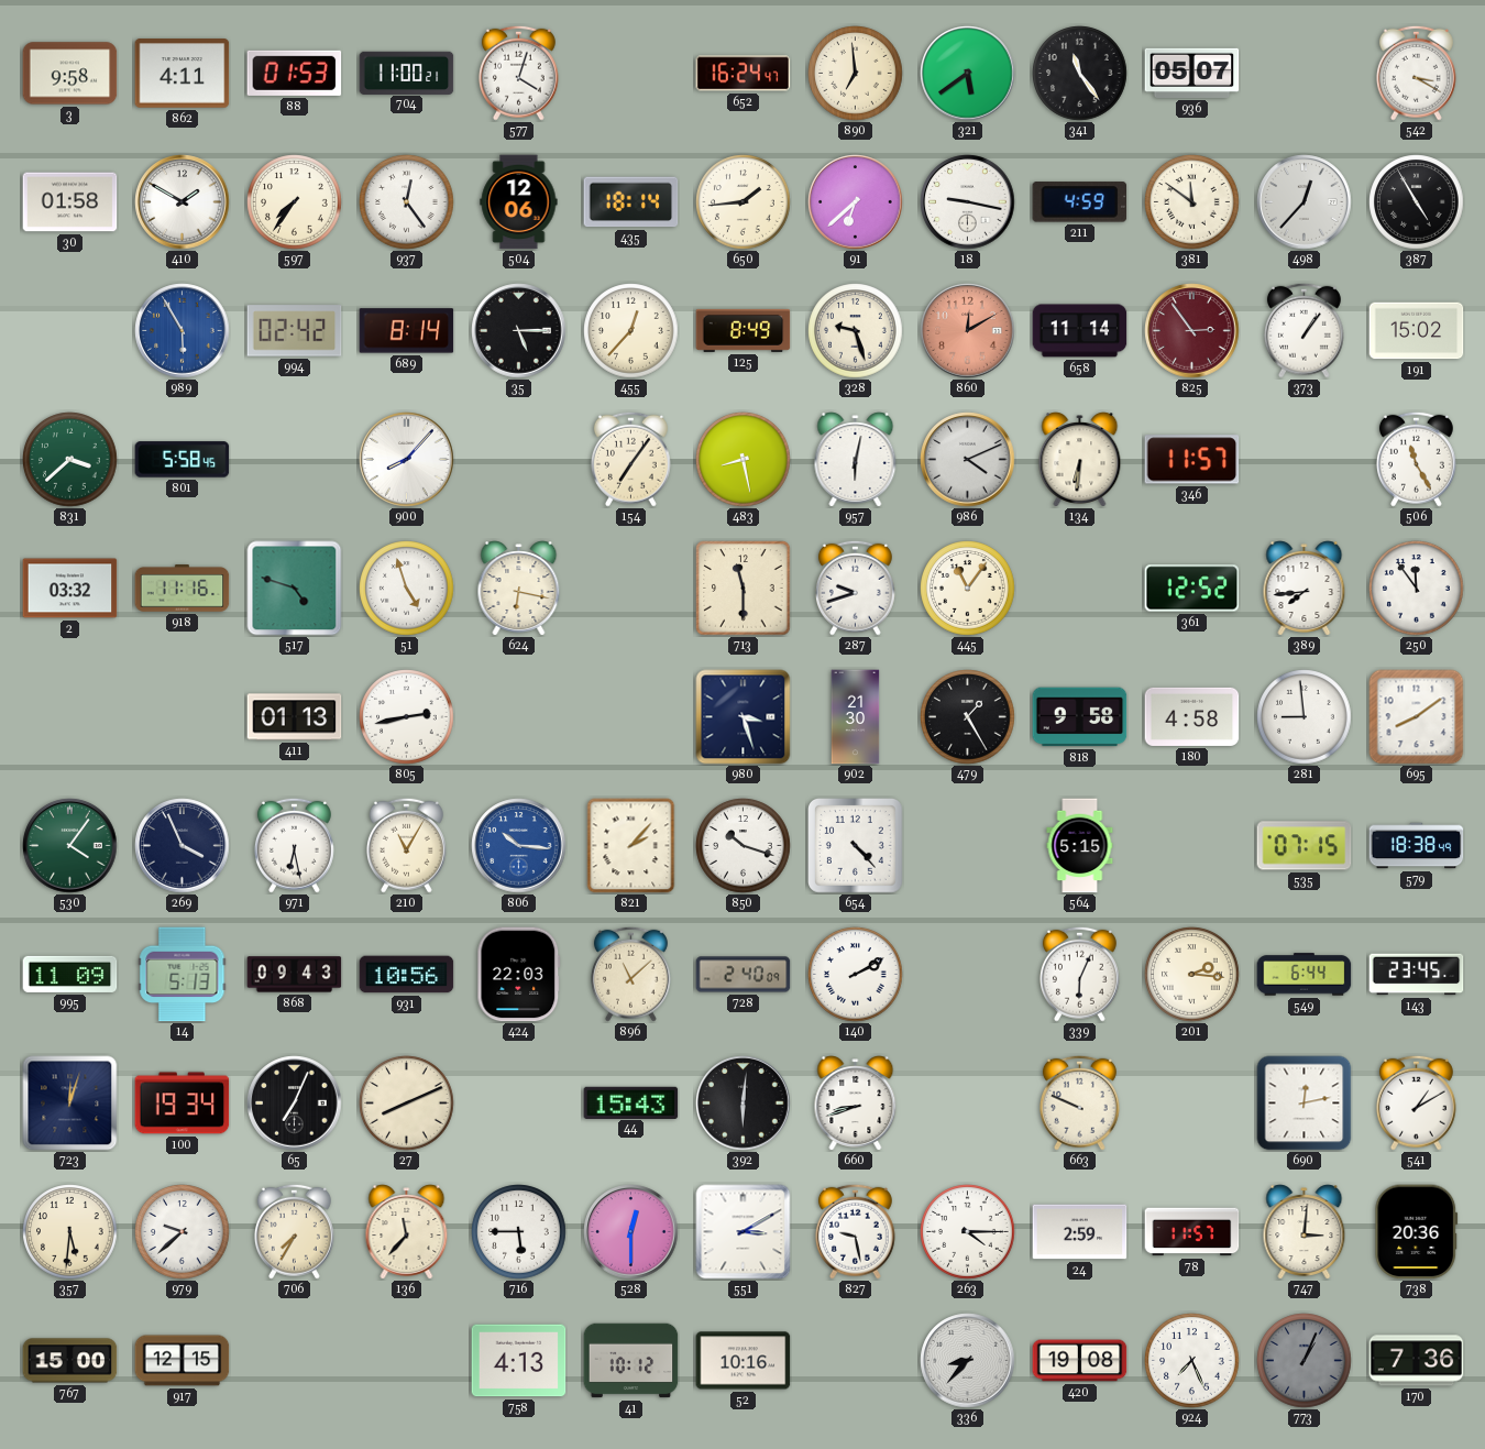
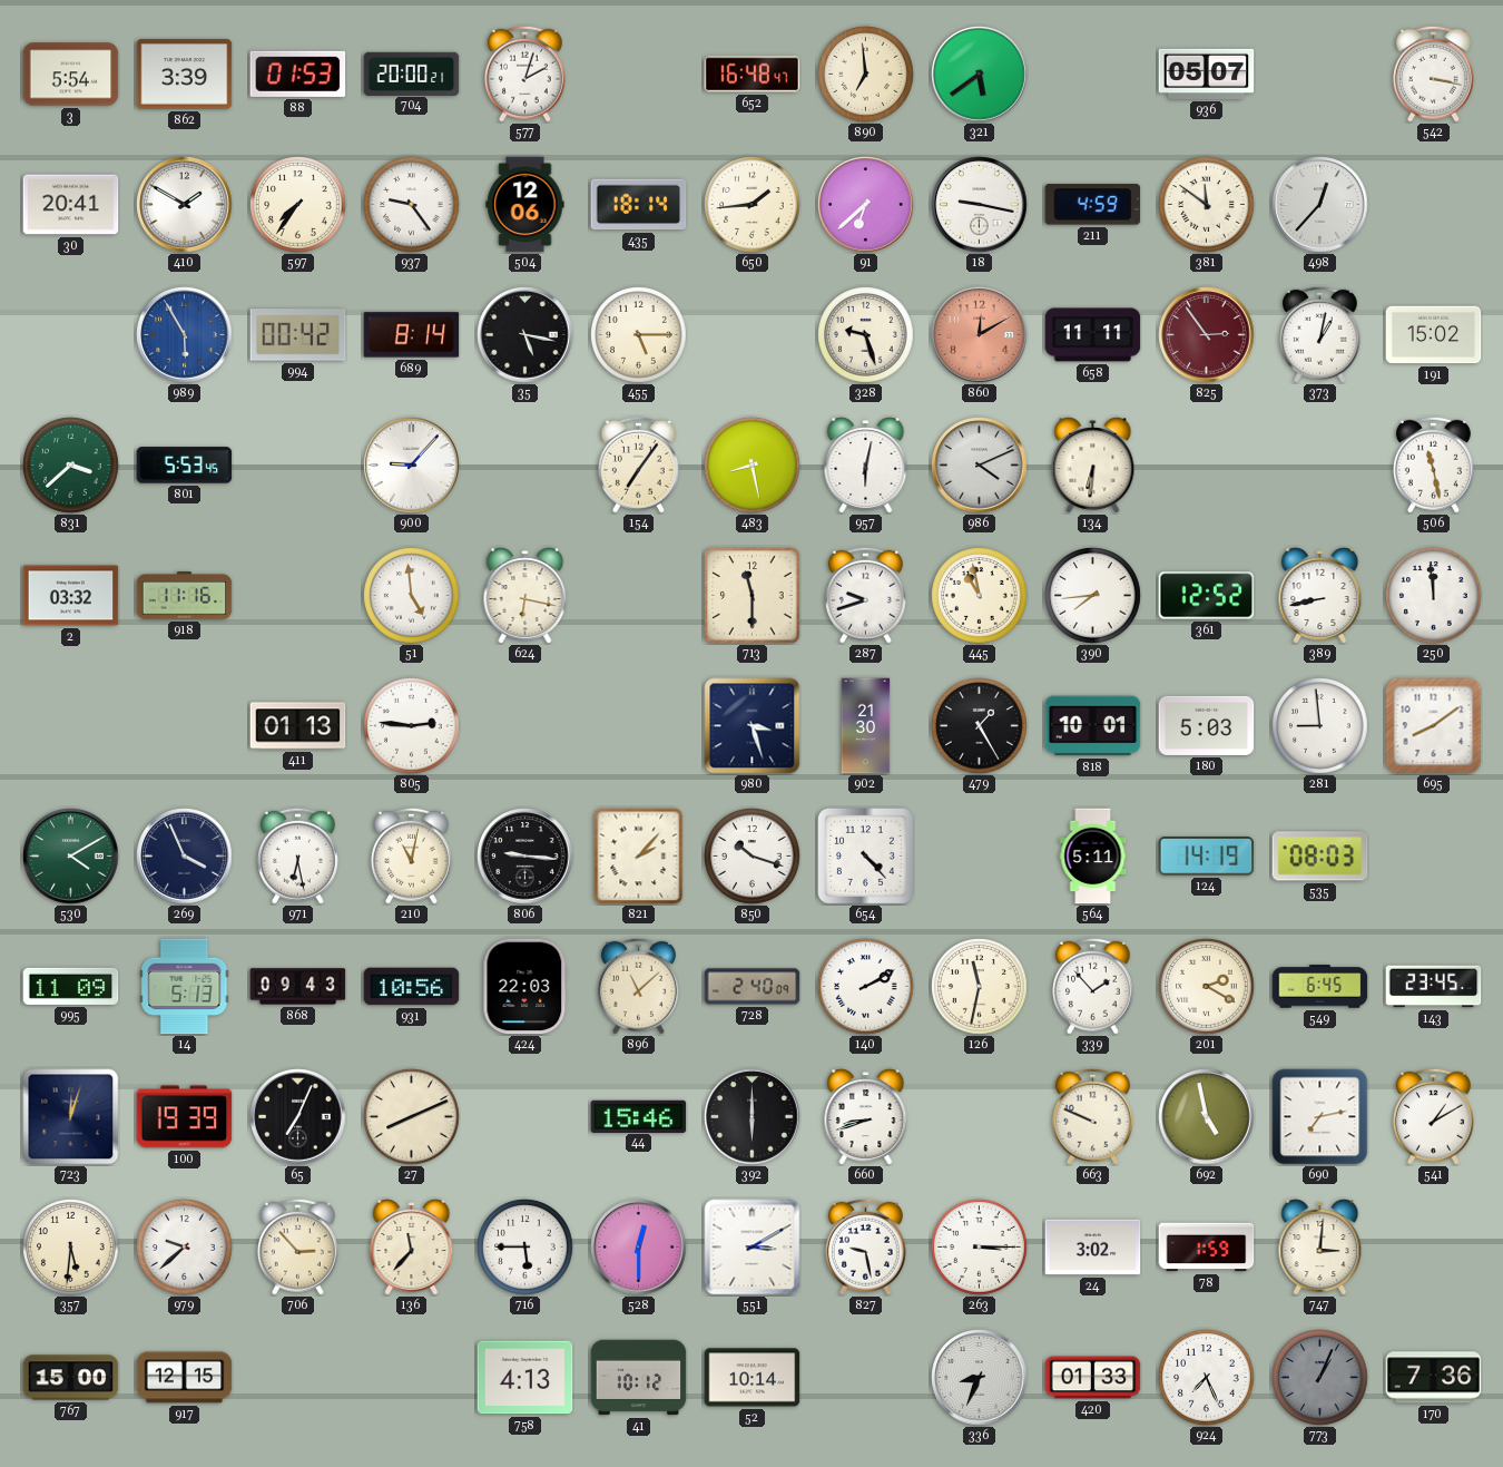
3: 9:58 -> 5:54 (71, 75)
862: 4:11 -> 3:39 (185, 75)
704: 11:00 -> 20:00 (412, 74)
577: 4:03 -> 2:03 (524, 74)
652: 16:24 -> 16:48 (753, 75)
341: 11:24 -> none (1080, 74)
542: 3:20 -> 3:17 (1433, 74)
30: 01:58 -> 20:41 (71, 205)
937: 12:24 -> 9:24 (412, 205)
387: 4:55 -> none (1417, 202)
994: 02:42 -> 00:42 (298, 335)
35: 5:15 -> 5:17 (525, 335)
455: 12:37 -> 5:15 (639, 335)
125: 8:49 -> none (744, 330)
658: 11:14 -> 11:11 (1093, 335)
373: 1:06 -> 1:02 (1319, 334)
801: 5:58 -> 5:53 (185, 466)
900: 8:07 -> 9:07 (412, 466)
346: 11:57 -> none (1192, 460)
506: 11:25 -> 11:28 (1433, 464)
517: 4:48 -> none (295, 589)
51: 4:57 -> 4:59 (412, 596)
445: 11:06 -> 10:58 (980, 596)
390: none -> 7:44 (1093, 596)
389: 7:44 -> 8:43 (1320, 596)
250: 11:54 -> 11:59 (1434, 596)
805: 2:43 -> 2:46 (412, 726)
818: 9:58 -> 10:01 (1093, 726)
180: 4:58 -> 5:03 (1207, 725)
530: 4:06 -> 4:10 (71, 857)
210: 11:05 -> 11:02 (411, 855)
806: 10:16 -> 9:16 (525, 857)
806 dial: blue -> black (525, 857)
564: 5:15 -> 5:11 (1093, 857)
124: none -> 14:19 (1207, 857)
535: 07:15 -> 08:03 (1320, 857)
579: 18:38 -> none (1417, 846)
126: none -> 11:32 (980, 987)
339: 6:04 -> 1:53 (1092, 986)
201: 2:16 -> 2:20 (1207, 987)
549: 6:44 -> 6:45 (1320, 987)
100: 19:34 -> 19:39 (185, 1117)
44: 15:43 -> 15:46 (639, 1116)
392: 6:01 -> 6:00 (753, 1117)
692: none -> 4:58 (1207, 1117)
690: 12:13 -> 7:13 (1320, 1117)
706: 7:35 -> 2:53 (297, 1246)
263: 4:15 -> 3:15 (980, 1248)
24: 2:59 -> 3:02 (1093, 1248)
78: 11:57 -> 1:59 (1207, 1248)
738: 20:36 -> none (1417, 1232)
52: 10:16 -> 10:14 (753, 1378)
336: 8:37 -> 8:34 (980, 1378)
420: 19:08 -> 01:33 (1093, 1378)
